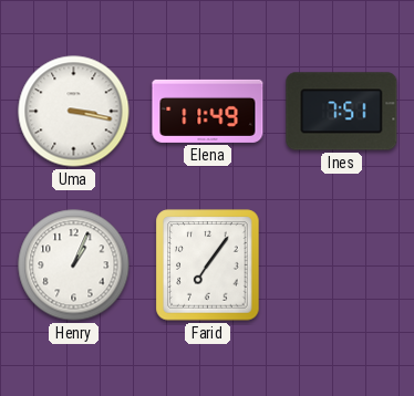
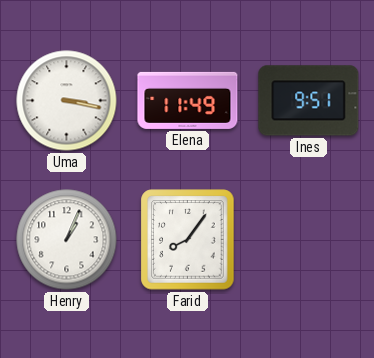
Ines: 7:51 -> 9:51 (309, 101)
Farid: 7:06 -> 8:06 (188, 240)
